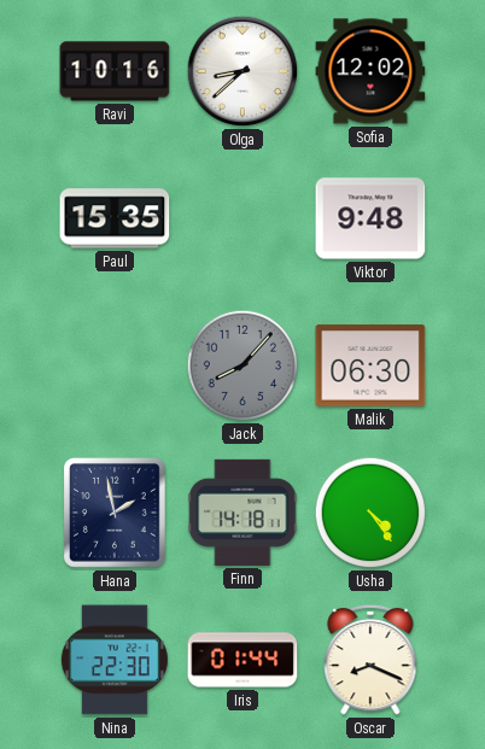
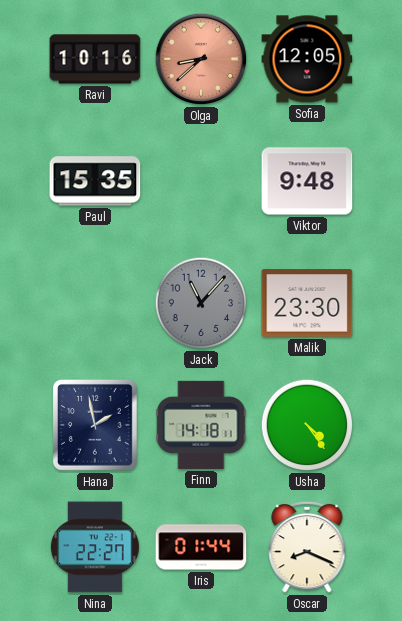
Olga dial: white -> salmon (201, 59)
Sofia: 12:02 -> 12:05 (307, 59)
Jack: 8:07 -> 11:07 (201, 303)
Malik: 06:30 -> 23:30 (307, 303)
Nina: 22:30 -> 22:27 (95, 547)
